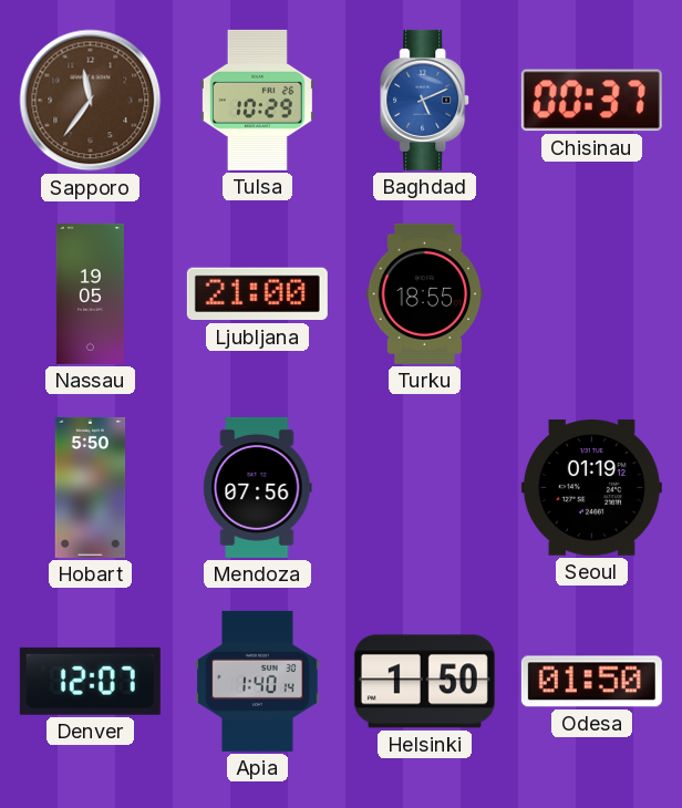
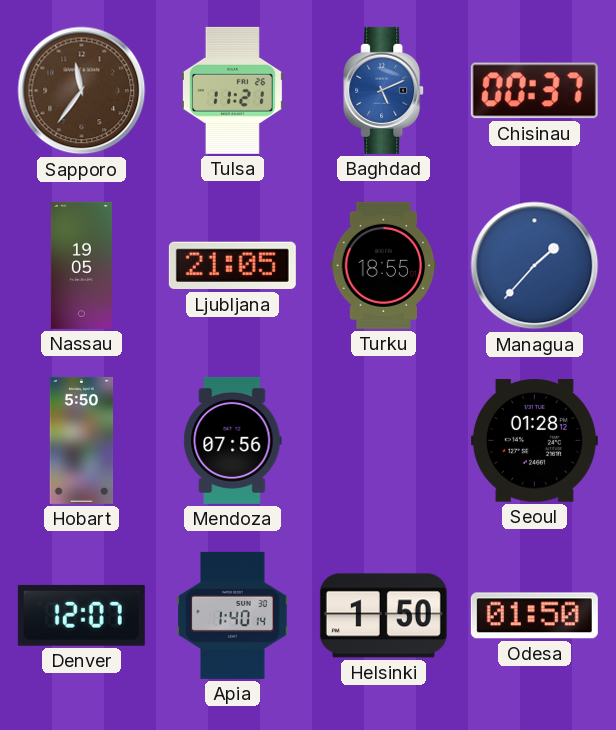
Tulsa: 10:29 -> 11:21 (232, 90)
Ljubljana: 21:00 -> 21:05 (232, 266)
Managua: none -> 1:37 (535, 266)
Seoul: 01:19 -> 01:28 (534, 441)
